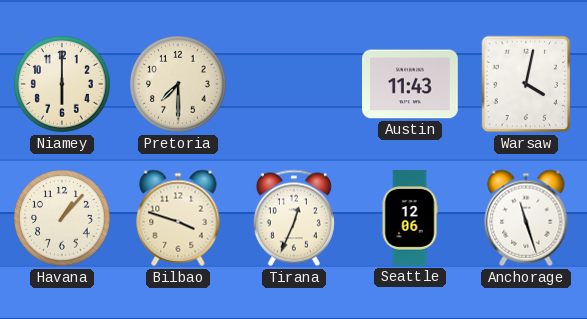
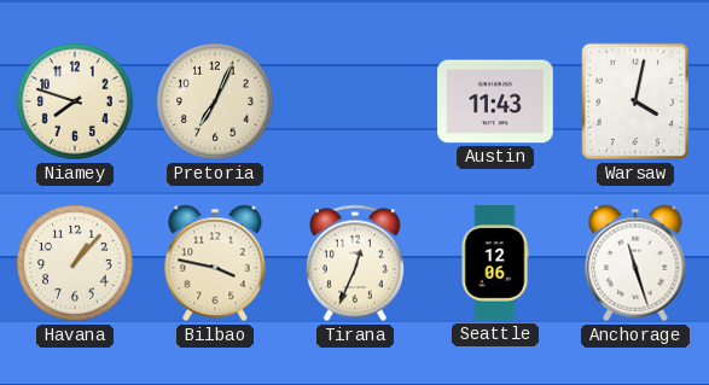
Niamey: 6:00 -> 7:48 (75, 101)
Pretoria: 7:30 -> 7:04 (215, 101)
Bilbao: 3:48 -> 3:47 (215, 263)
